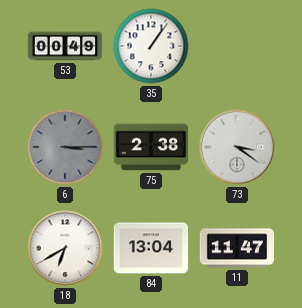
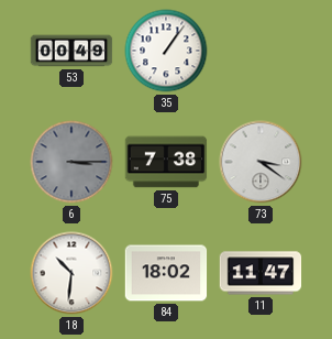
75: 2:38 -> 7:38 (166, 162)
18: 6:40 -> 10:31 (71, 273)
84: 13:04 -> 18:02 (166, 273)
